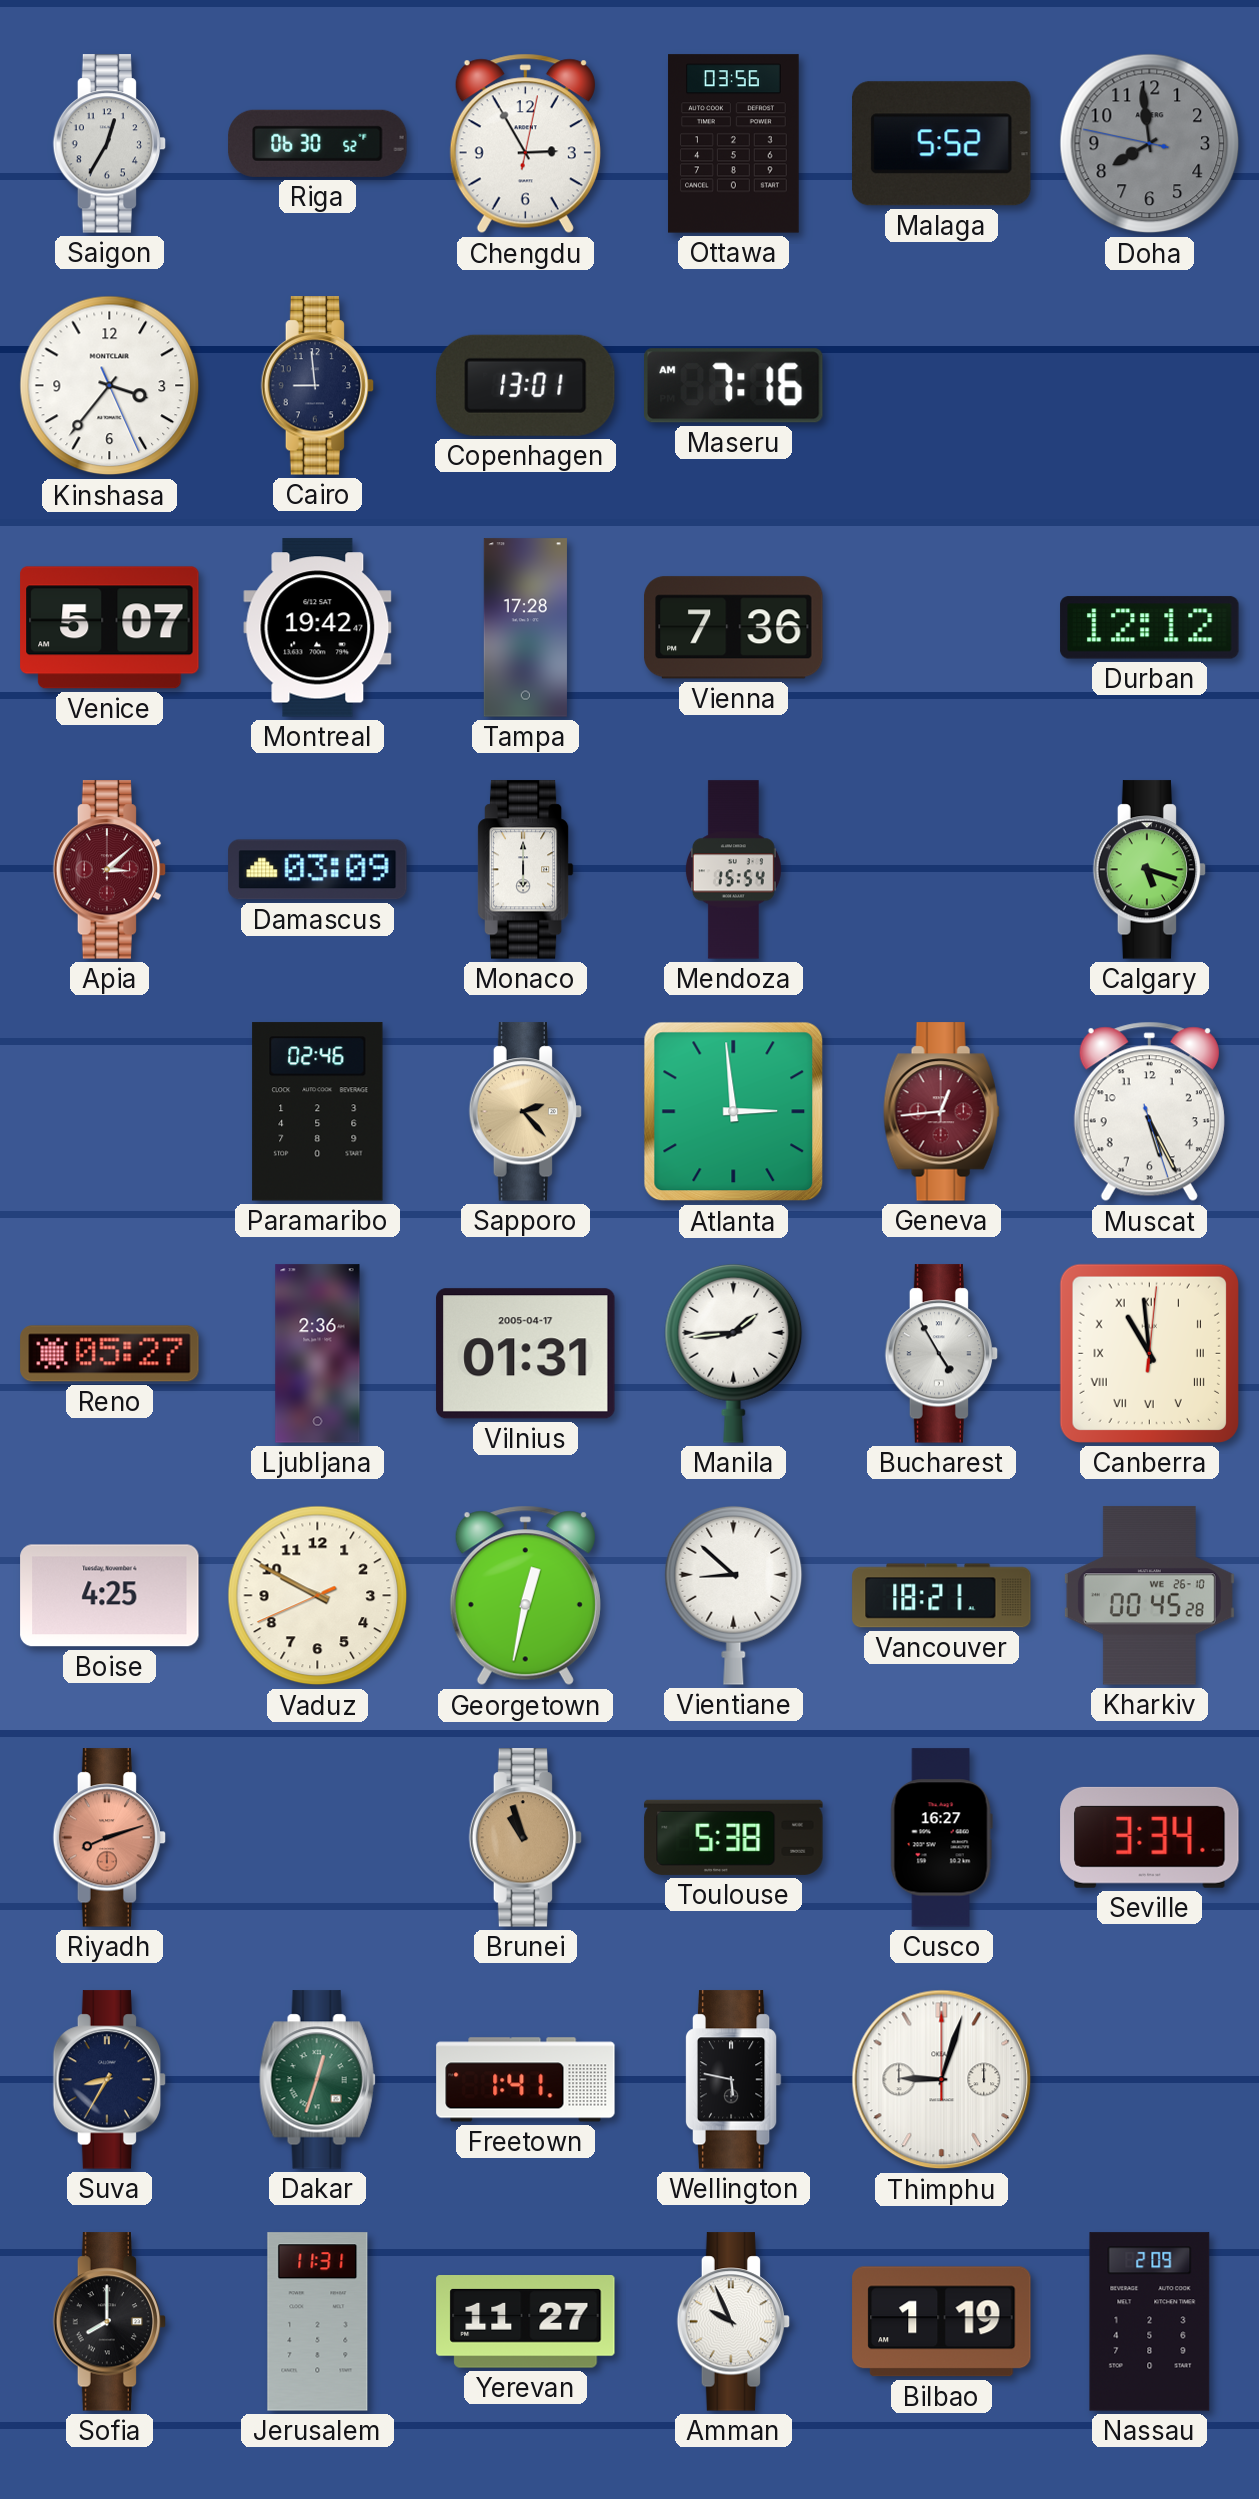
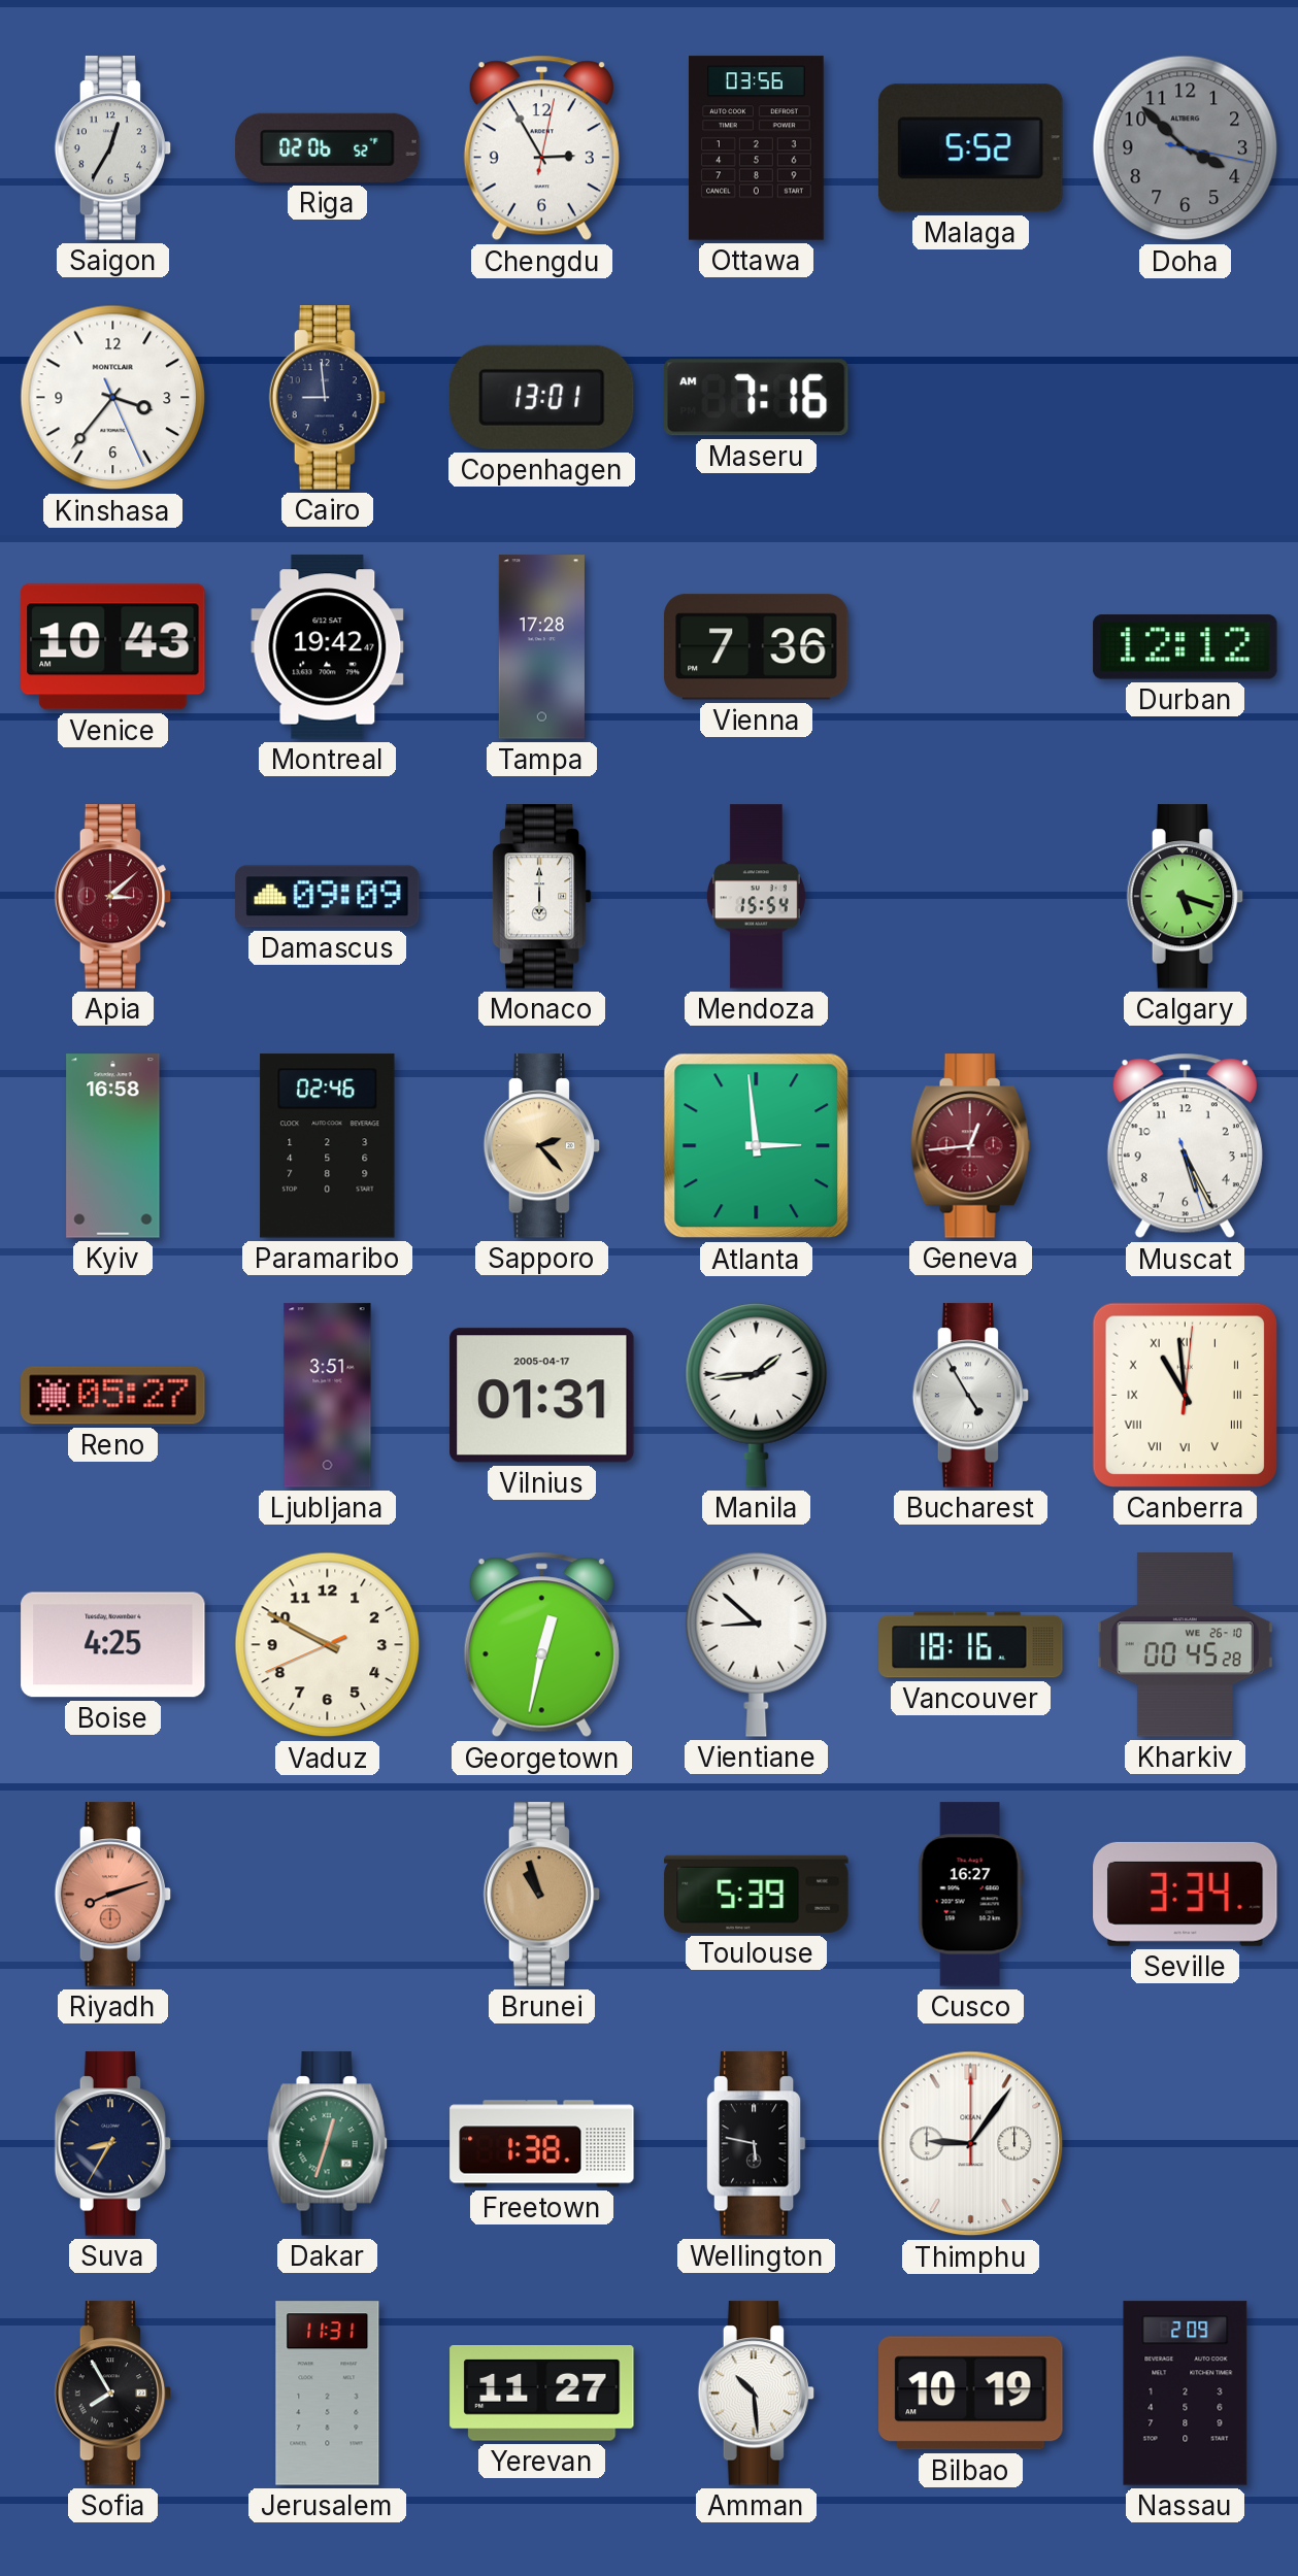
Riga: 06:30 -> 02:06 (328, 147)
Doha: 7:58 -> 3:52 (1186, 148)
Venice: 5:07 -> 10:43 (113, 647)
Damascus: 03:09 -> 09:09 (328, 897)
Kyiv: none -> 16:58 (113, 1146)
Ljubljana: 2:36 -> 3:51 (328, 1396)
Vancouver: 18:21 -> 18:16 (971, 1645)
Toulouse: 5:38 -> 5:39 (757, 1894)
Freetown: 1:41 -> 1:38 (542, 2144)
Thimphu: 9:03 -> 9:06 (971, 2144)
Sofia: 8:00 -> 7:55 (113, 2394)
Amman: 9:56 -> 10:29 (757, 2394)
Bilbao: 1:19 -> 10:19 (971, 2394)
